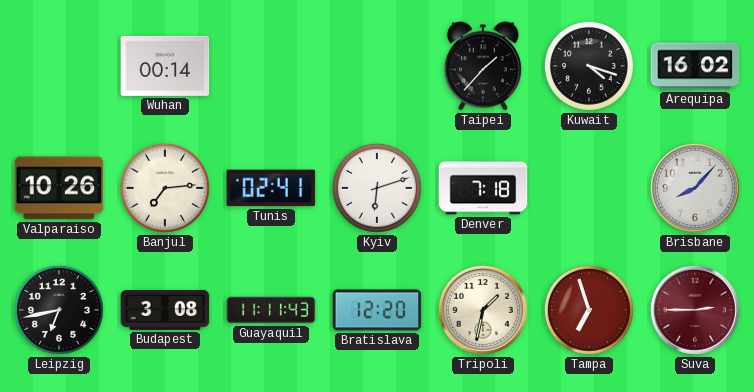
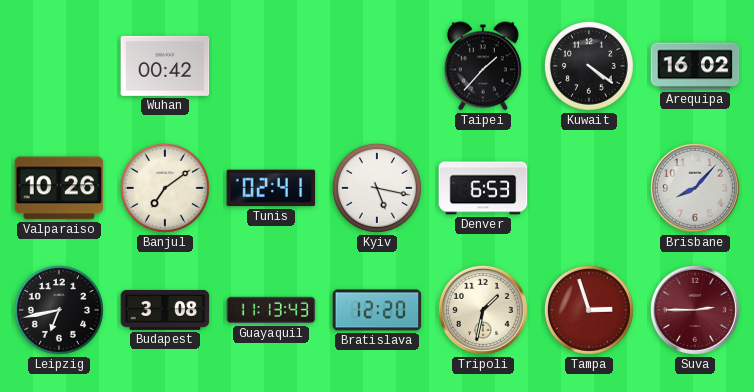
Wuhan: 00:14 -> 00:42 (165, 66)
Kuwait: 4:18 -> 4:21 (589, 66)
Banjul: 7:14 -> 7:09 (165, 188)
Kyiv: 6:12 -> 5:17 (377, 188)
Denver: 7:18 -> 6:53 (483, 188)
Guayaquil: 11:11 -> 11:13 (271, 310)
Tampa: 6:57 -> 2:57 (589, 310)
